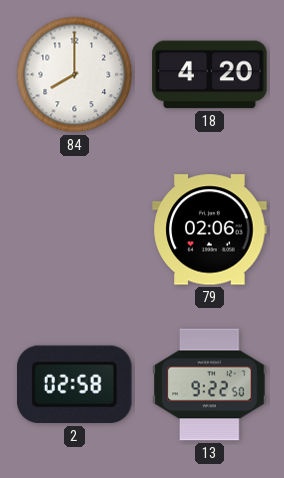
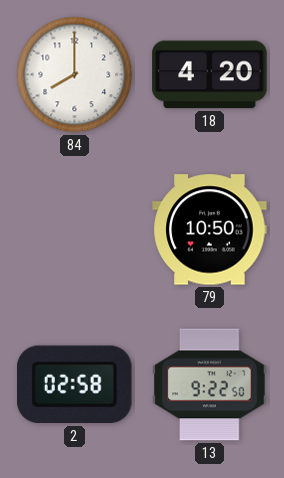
79: 02:06 -> 10:50 (210, 230)
